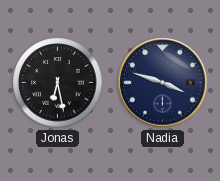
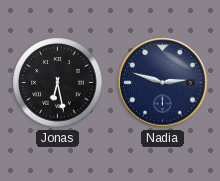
Nadia: 3:48 -> 2:48 (163, 83)
